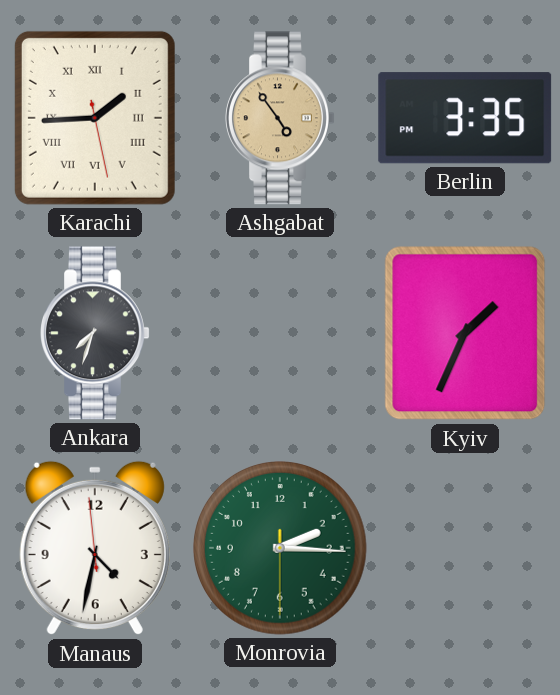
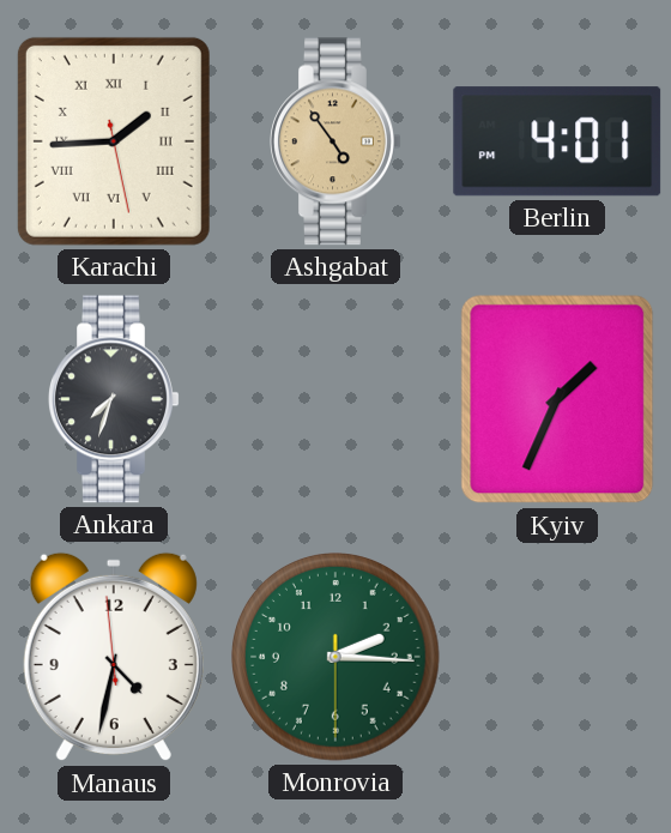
Berlin: 3:35 -> 4:01 (557, 141)
